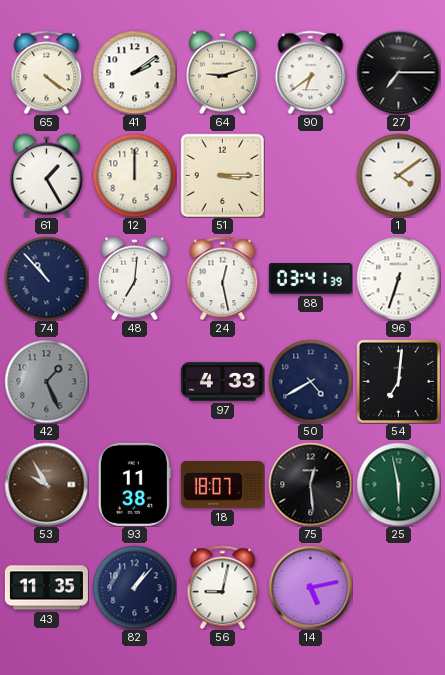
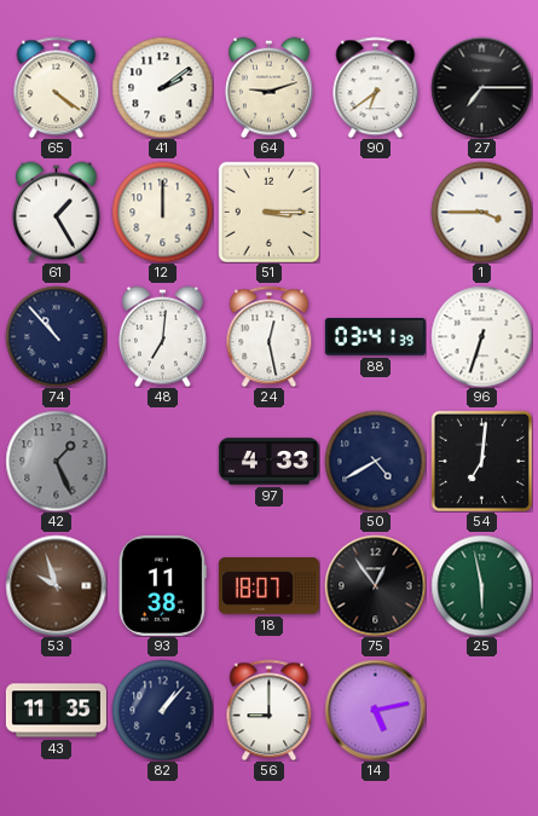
1: 4:09 -> 3:45 (481, 212)
53: 9:55 -> 9:57 (56, 585)
75: 12:29 -> 12:54 (375, 585)
56: 9:02 -> 9:00 (270, 710)
